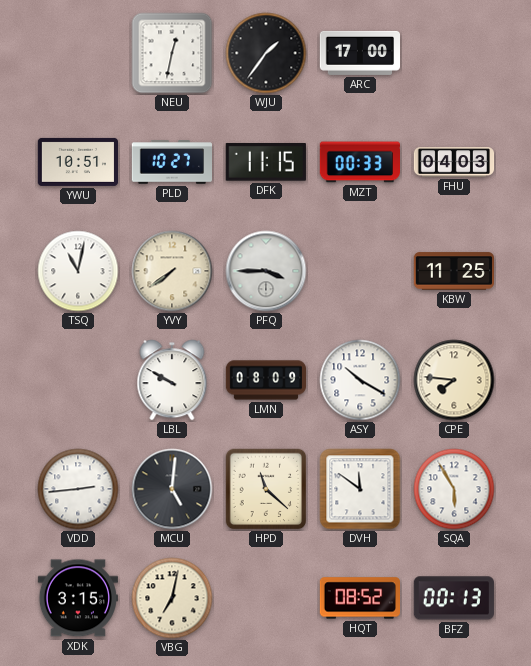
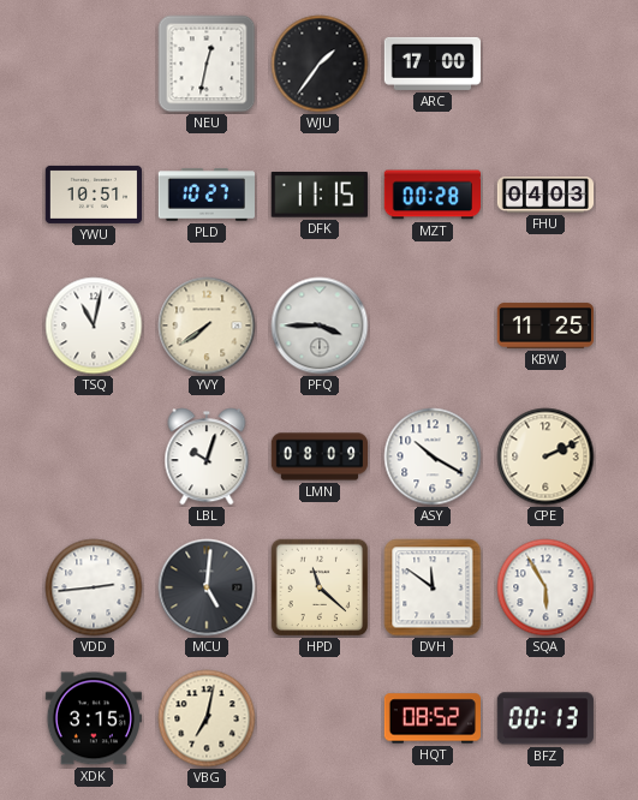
MZT: 00:33 -> 00:28 (431, 195)
LBL: 9:50 -> 10:03 (207, 456)
CPE: 7:46 -> 2:11 (545, 456)
